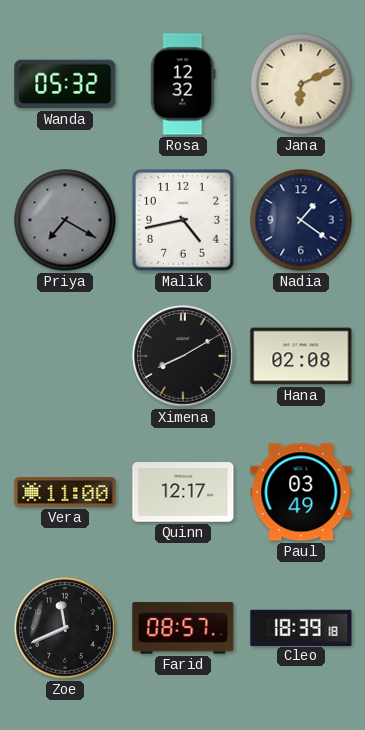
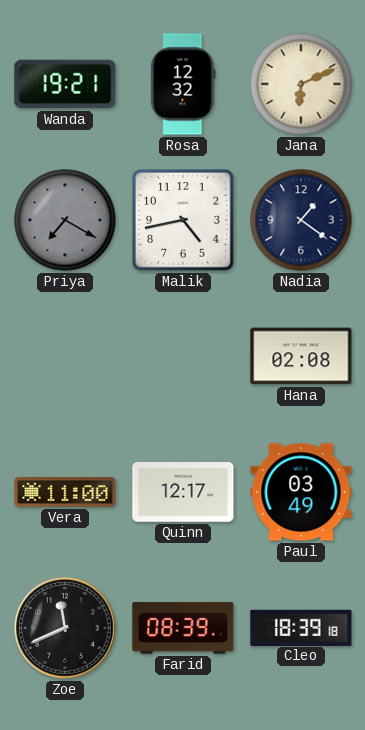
Wanda: 05:32 -> 19:21 (65, 84)
Ximena: 8:10 -> none (183, 356)
Farid: 08:57 -> 08:39 (183, 628)
